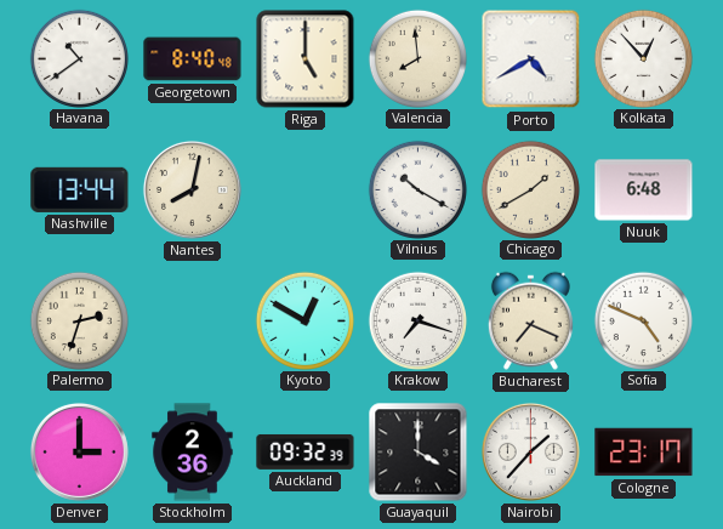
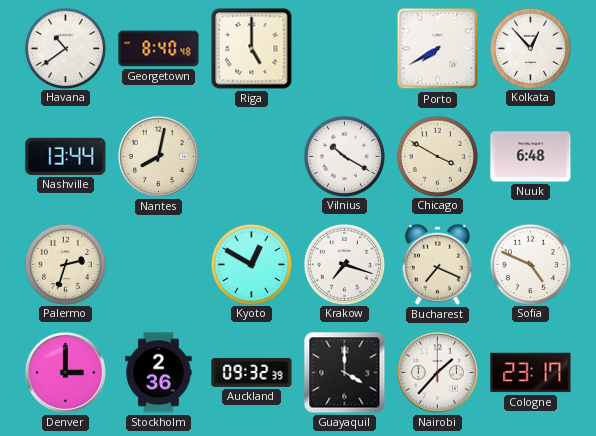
Valencia: 7:59 -> none (417, 58)
Porto: 4:40 -> 7:40 (438, 49)
Chicago: 1:40 -> 3:50 (437, 156)
